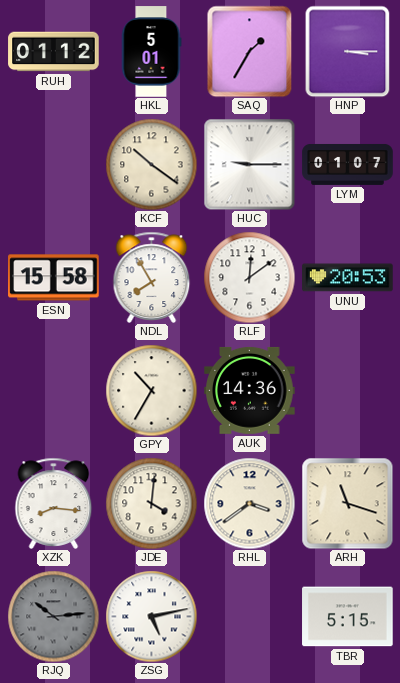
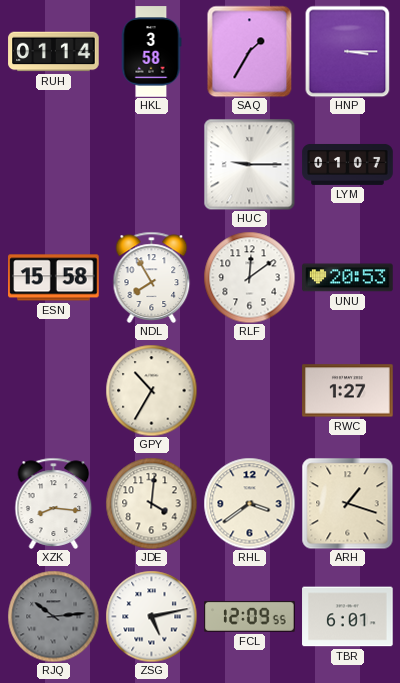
RUH: 01:12 -> 01:14 (54, 52)
HKL: 5:01 -> 3:58 (151, 52)
KCF: 10:21 -> none (151, 164)
AUK: 14:36 -> none (250, 390)
RWC: none -> 1:27 (348, 391)
ARH: 11:18 -> 1:18 (347, 503)
FCL: none -> 12:09 (250, 616)
TBR: 5:15 -> 6:01 (348, 617)
